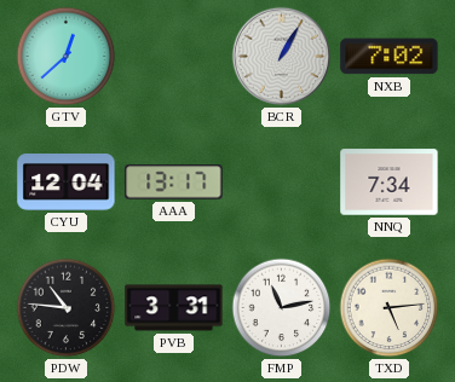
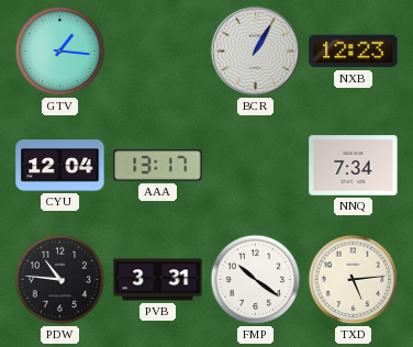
GTV: 12:38 -> 1:16 (60, 52)
NXB: 7:02 -> 12:23 (354, 52)
FMP: 11:13 -> 10:21 (256, 280)
